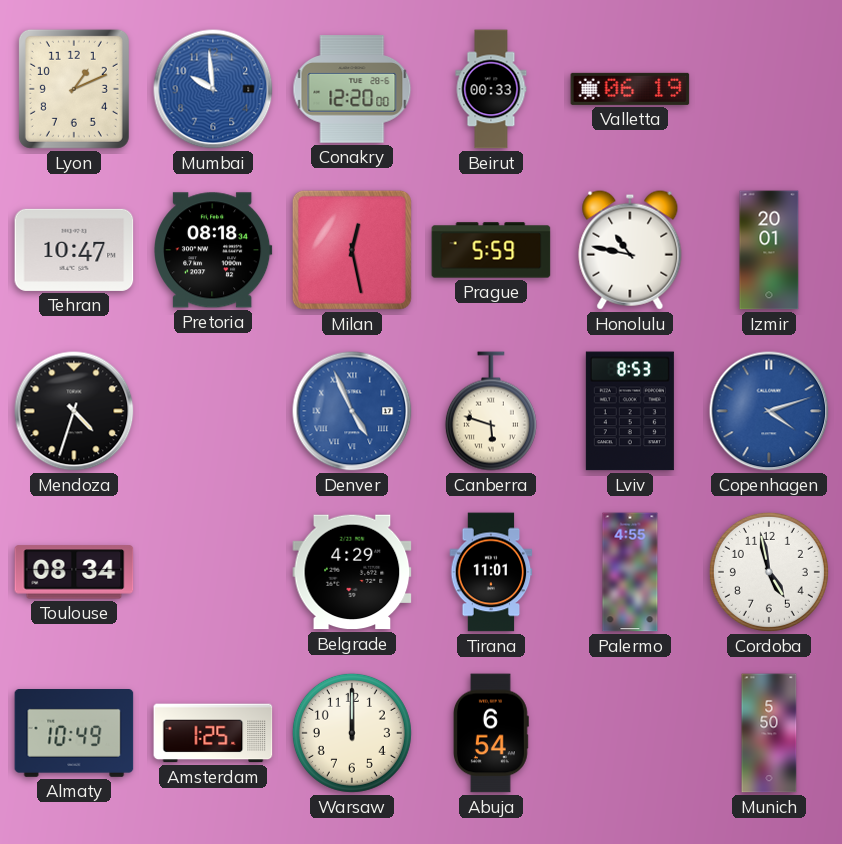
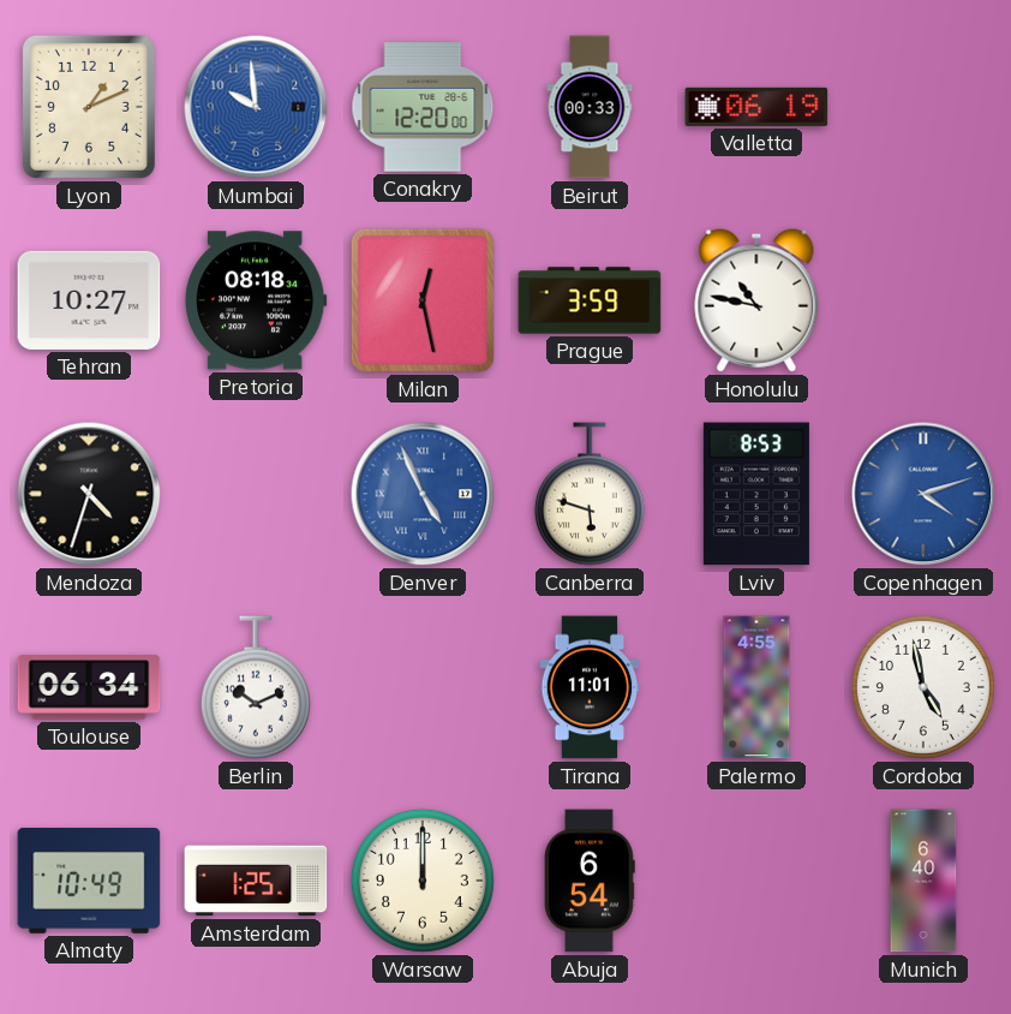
Tehran: 10:47 -> 10:27 (89, 300)
Prague: 5:59 -> 3:59 (590, 300)
Izmir: 20:01 -> none (769, 250)
Toulouse: 08:34 -> 06:34 (89, 687)
Berlin: none -> 10:11 (256, 687)
Belgrade: 4:29 -> none (352, 572)
Munich: 5:50 -> 6:40 (923, 881)
